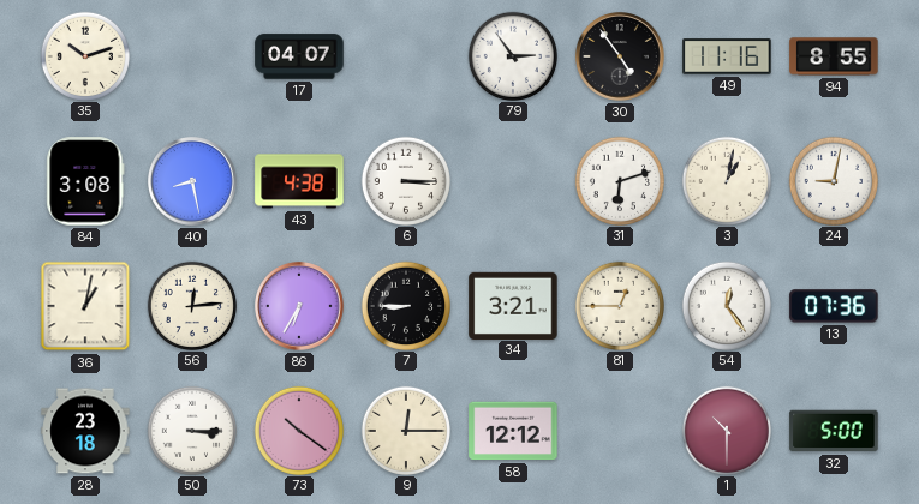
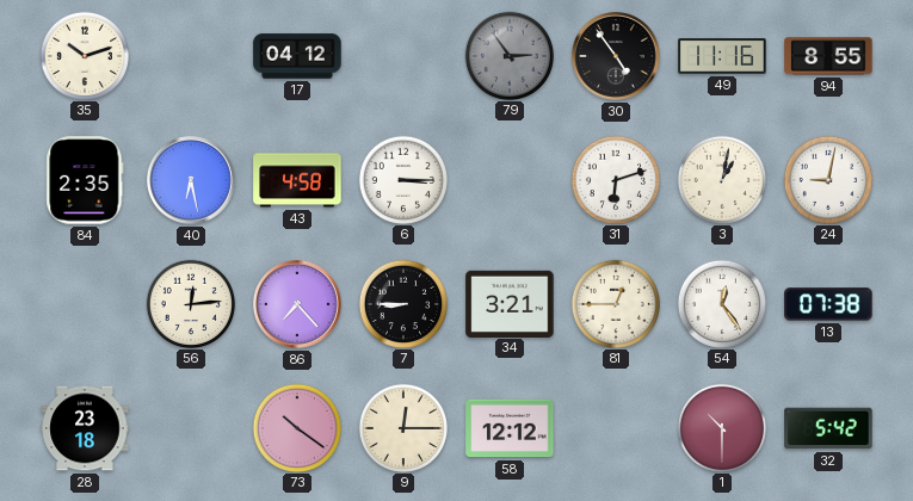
17: 04:07 -> 04:12 (297, 56)
79 dial: white -> grey (508, 55)
84: 3:08 -> 2:35 (85, 180)
40: 8:28 -> 6:28 (192, 181)
43: 4:38 -> 4:58 (297, 180)
36: 1:02 -> none (85, 306)
86: 6:35 -> 7:23 (298, 305)
13: 07:36 -> 07:38 (828, 304)
50: 3:15 -> none (191, 430)
32: 5:00 -> 5:42 (828, 428)
